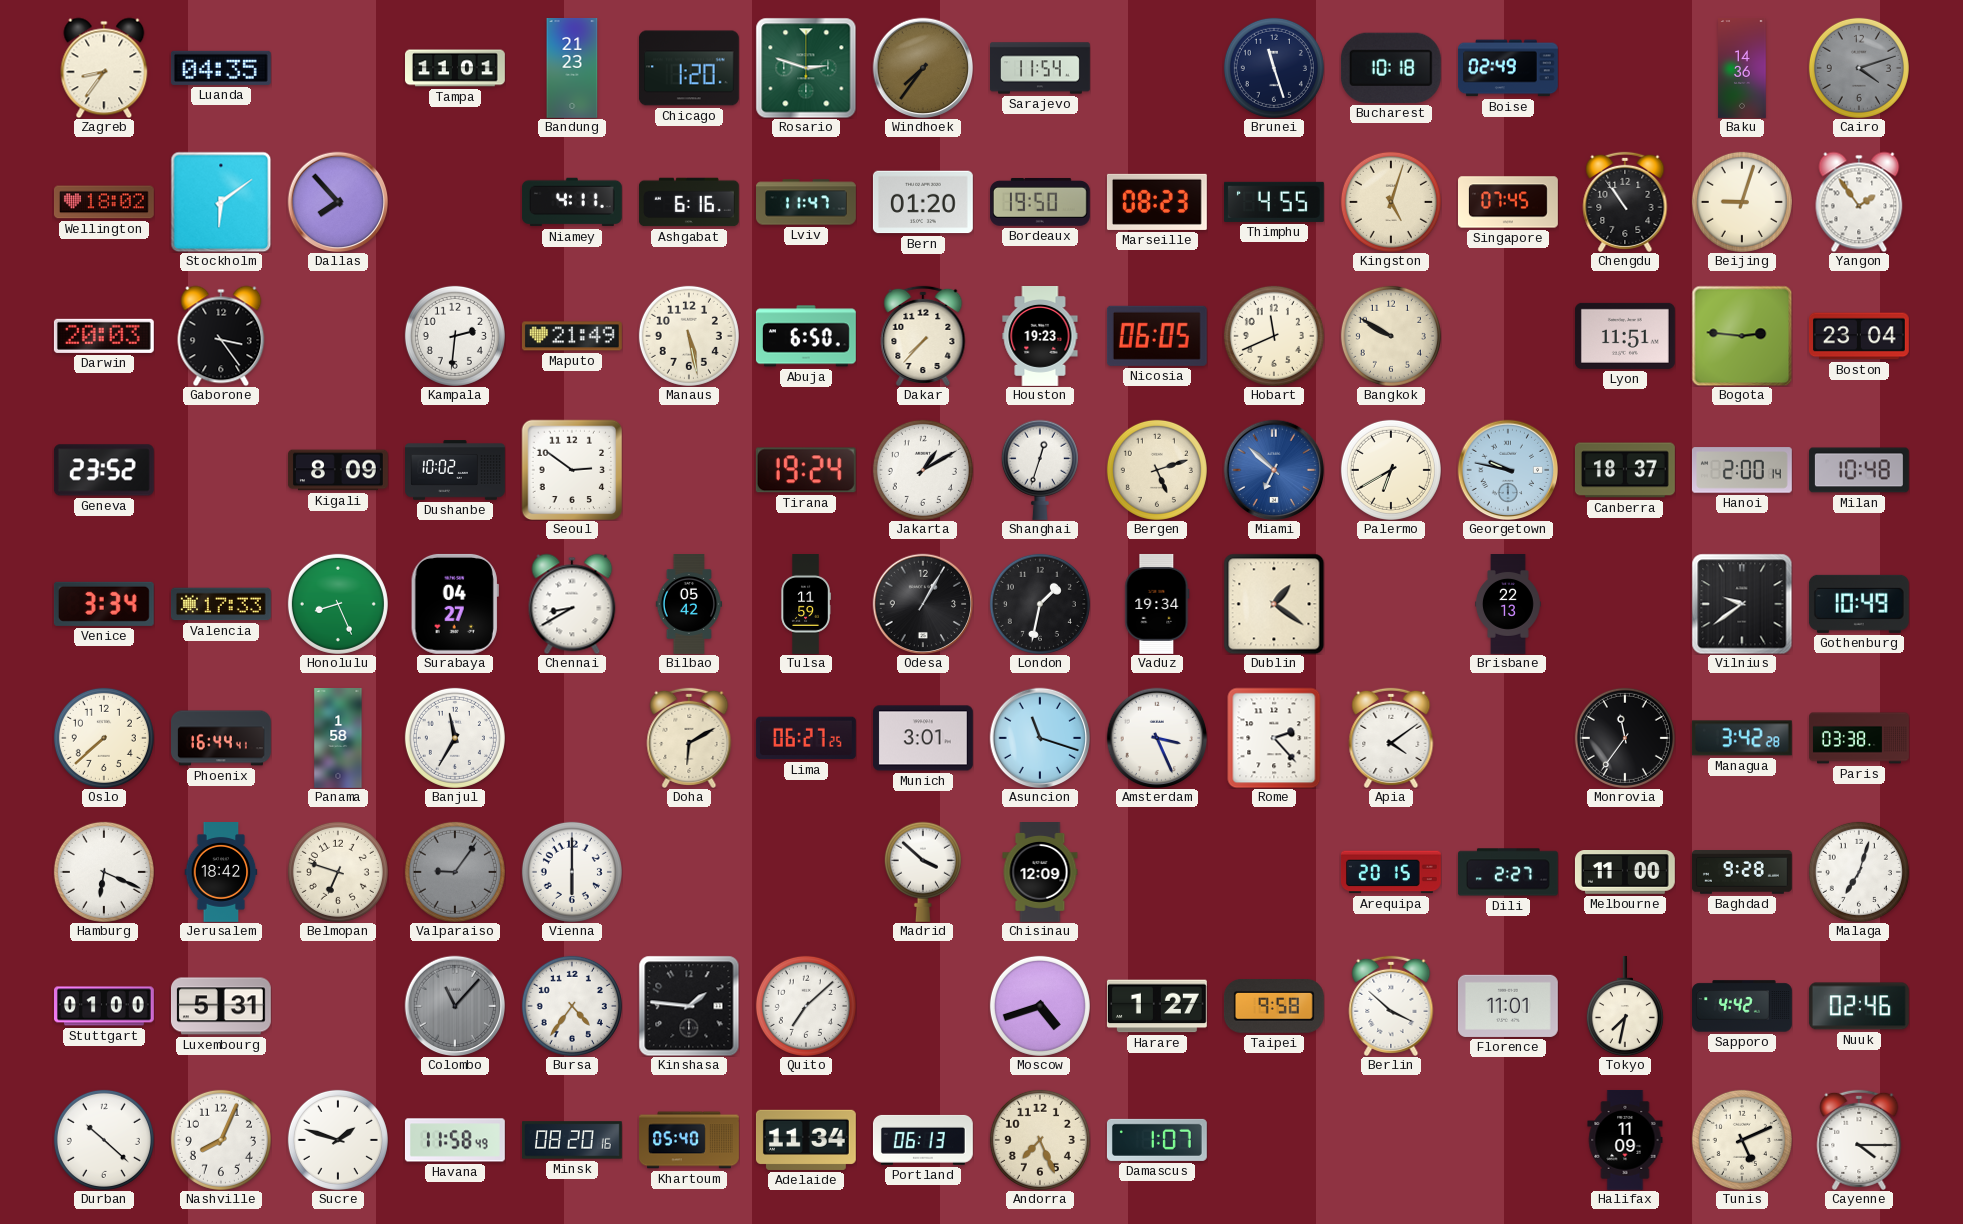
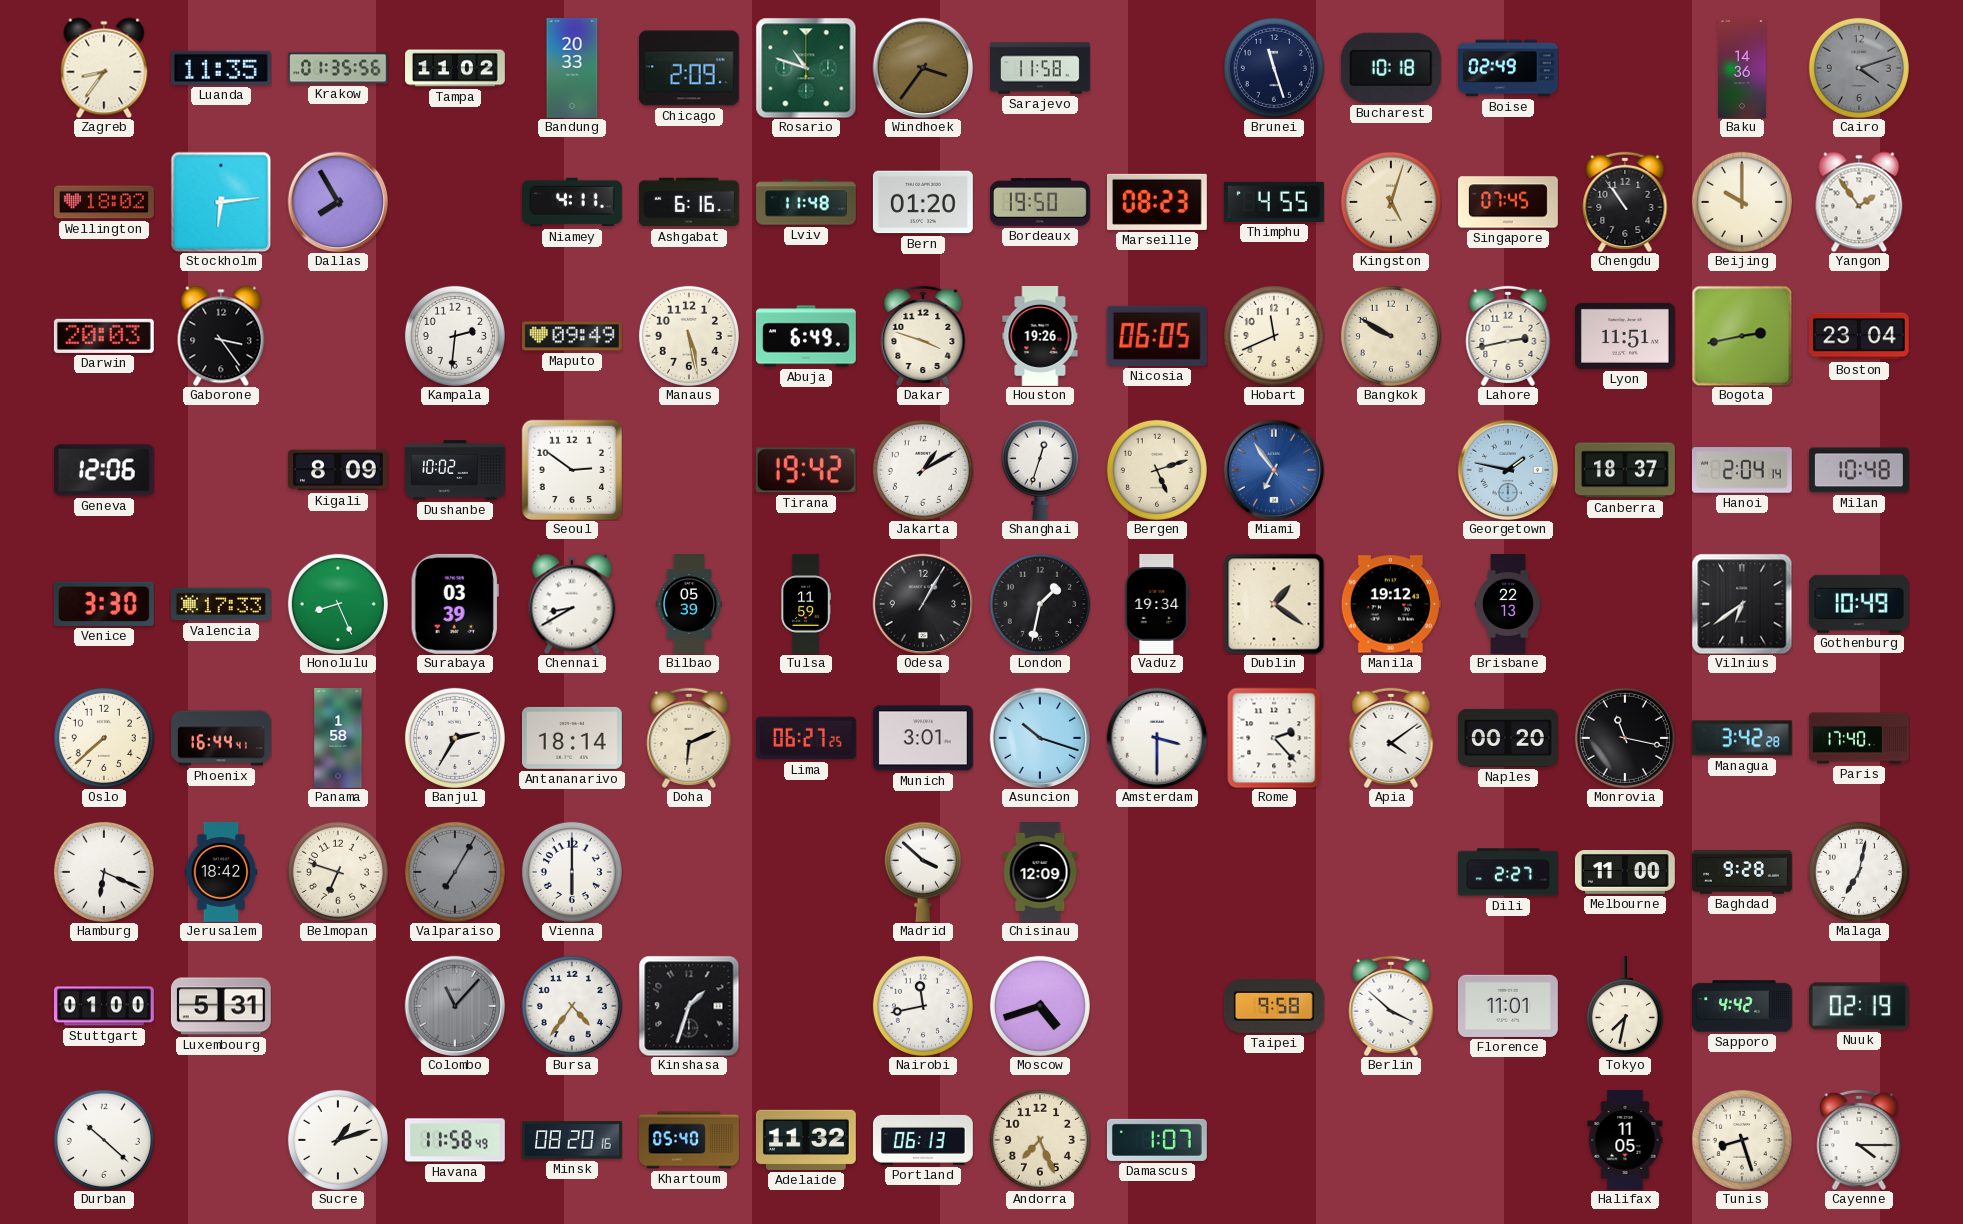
Luanda: 04:35 -> 11:35 (221, 68)
Krakow: none -> 01:35 (339, 68)
Tampa: 11:01 -> 11:02 (456, 68)
Bandung: 21:23 -> 20:33 (572, 69)
Chicago: 1:20 -> 2:09 (689, 68)
Rosario: 2:48 -> 10:48 (806, 68)
Windhoek: 7:36 -> 3:36 (923, 68)
Sarajevo: 11:54 -> 11:58 (1041, 68)
Stockholm: 6:09 -> 6:14 (221, 202)
Dallas: 7:53 -> 7:55 (338, 202)
Lviv: 11:47 -> 11:48 (807, 202)
Beijing: 9:03 -> 10:00 (1742, 202)
Maputo: 21:49 -> 09:49 (572, 336)
Abuja: 6:50 -> 6:49 (806, 336)
Dakar: 7:37 -> 3:48 (923, 336)
Houston: 19:23 -> 19:26 (1040, 337)
Lahore: none -> 2:43 (1508, 336)
Bogota: 2:46 -> 2:43 (1742, 336)
Geneva: 23:52 -> 12:06 (104, 470)
Tirana: 19:24 -> 19:42 (806, 470)
Miami: 6:52 -> 6:54 (1274, 470)
Palermo: 6:40 -> none (1391, 470)
Georgetown: 9:47 -> 1:47 (1508, 470)
Hanoi: 2:00 -> 2:04 (1742, 470)
Venice: 3:34 -> 3:30 (104, 604)
Surabaya: 04:27 -> 03:39 (455, 604)
Bilbao: 05:42 -> 05:39 (689, 605)
Manila: none -> 19:12 (1391, 604)
Vilnius: 9:39 -> 6:39 (1742, 604)
Banjul: 11:35 -> 2:35 (455, 738)
Antananarivo: none -> 18:14 (572, 738)
Doha: 6:10 -> 6:11 (689, 738)
Asuncion: 11:18 -> 10:18 (1040, 738)
Amsterdam: 3:26 -> 3:30 (1157, 738)
Naples: none -> 00:20 (1508, 738)
Monrovia: 11:36 -> 11:17 (1625, 738)
Paris: 03:38 -> 17:40 (1860, 738)
Valparaiso: 9:06 -> 7:05 (455, 872)
Arequipa: 20:15 -> none (1391, 872)
Malaga: 7:03 -> 7:02 (1859, 872)
Kinshasa: 1:46 -> 1:33 (689, 1006)
Quito: 7:08 -> none (806, 1006)
Nairobi: none -> 11:43 (923, 1006)
Harare: 1:27 -> none (1157, 1006)
Nuuk: 02:46 -> 02:19 (1859, 1006)
Nashville: 8:04 -> none (221, 1140)
Sucre: 1:48 -> 1:12 (338, 1140)
Adelaide: 11:34 -> 11:32 (806, 1140)
Halifax: 11:09 -> 11:05 (1625, 1140)
Tunis: 5:11 -> 8:27 (1742, 1140)
